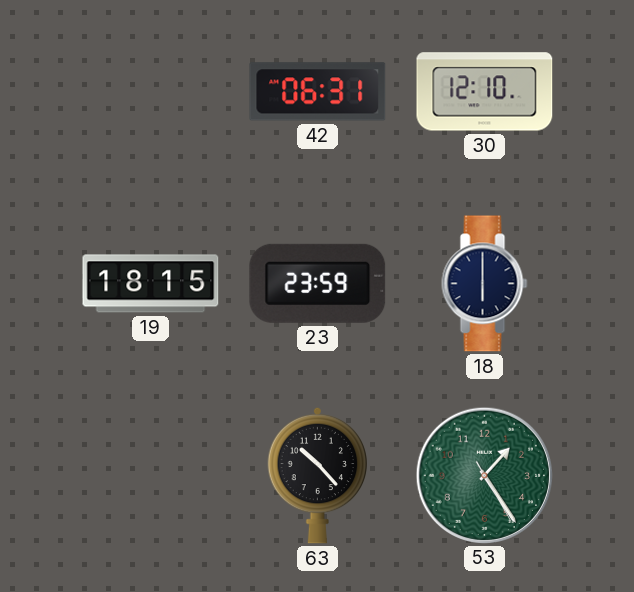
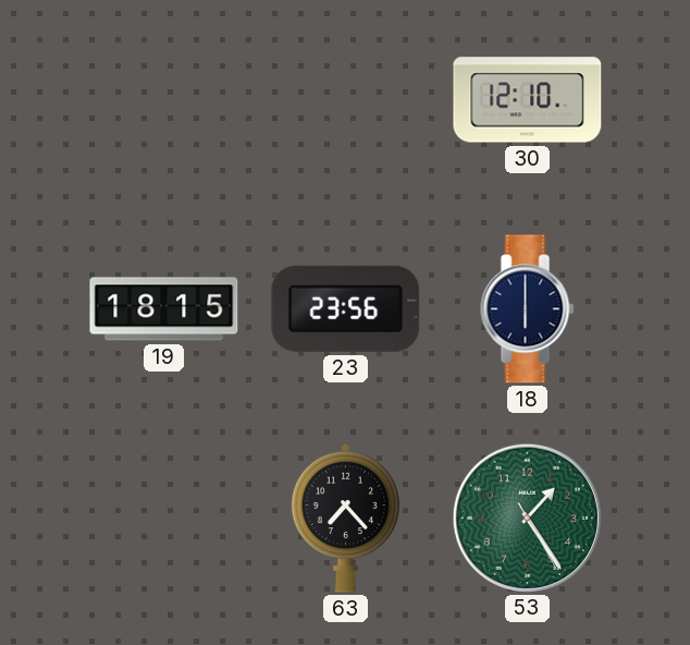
42: 06:31 -> none (318, 92)
23: 23:59 -> 23:56 (346, 308)
63: 10:23 -> 7:23 (345, 518)
